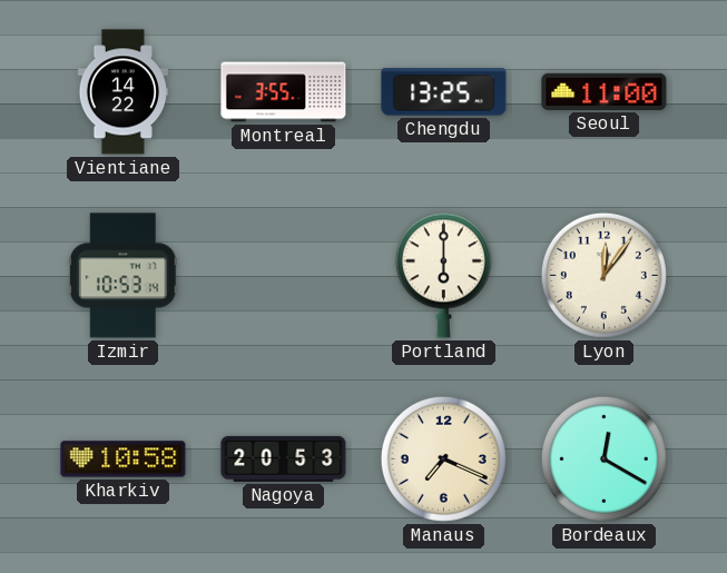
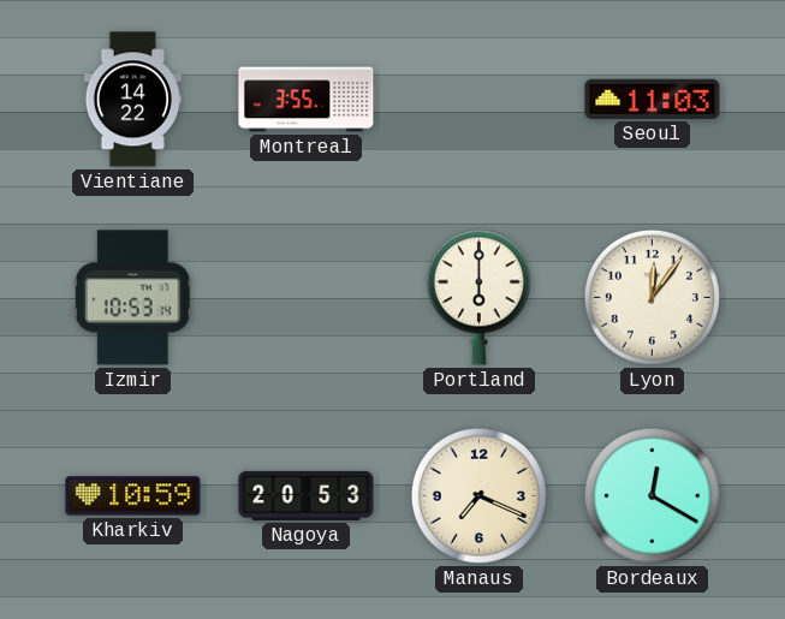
Chengdu: 13:25 -> none (444, 92)
Seoul: 11:00 -> 11:03 (653, 99)
Kharkiv: 10:58 -> 10:59 (133, 496)
